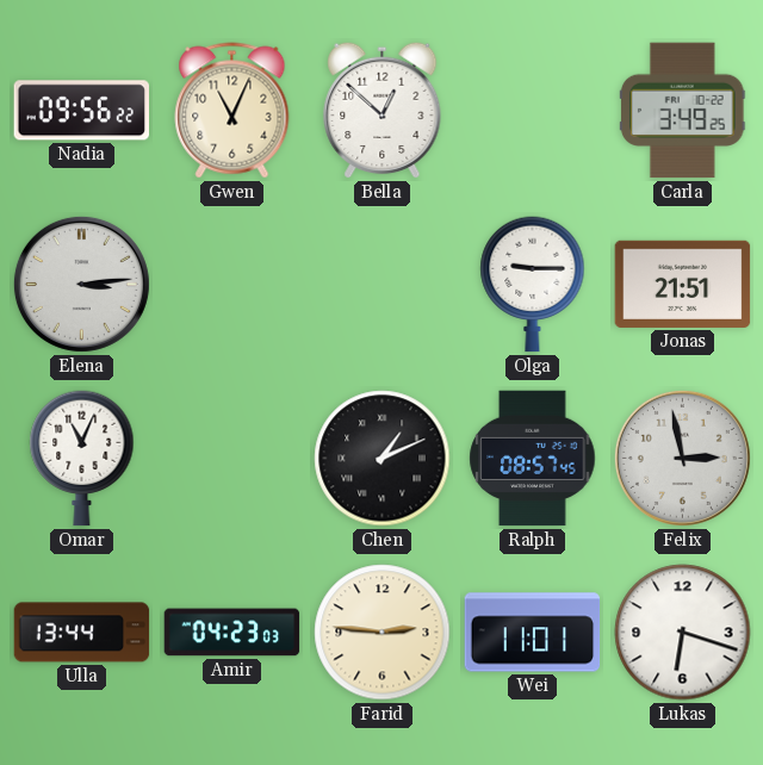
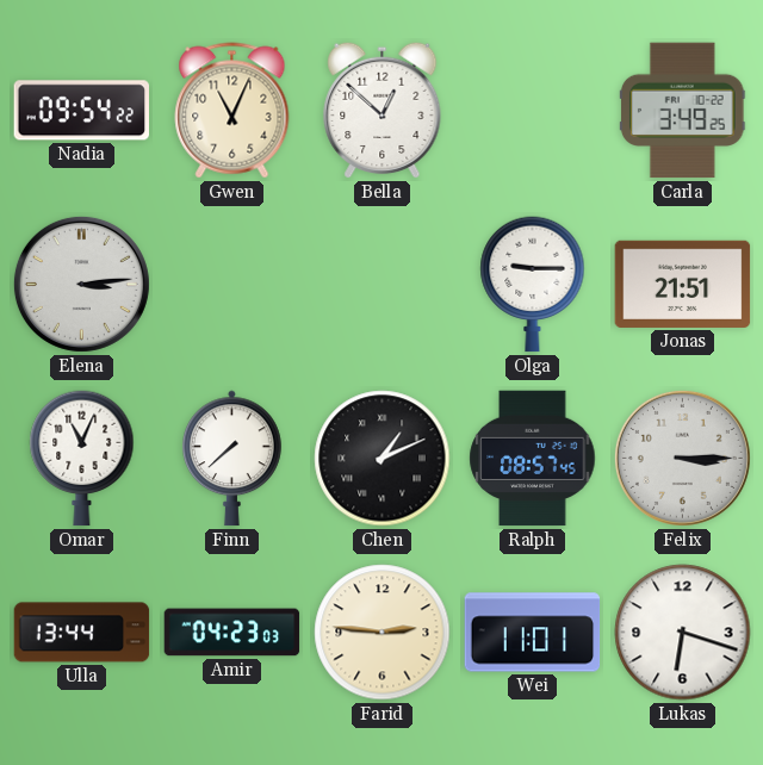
Nadia: 09:56 -> 09:54 (81, 111)
Finn: none -> 7:38 (232, 459)
Felix: 2:58 -> 3:15 (682, 458)
